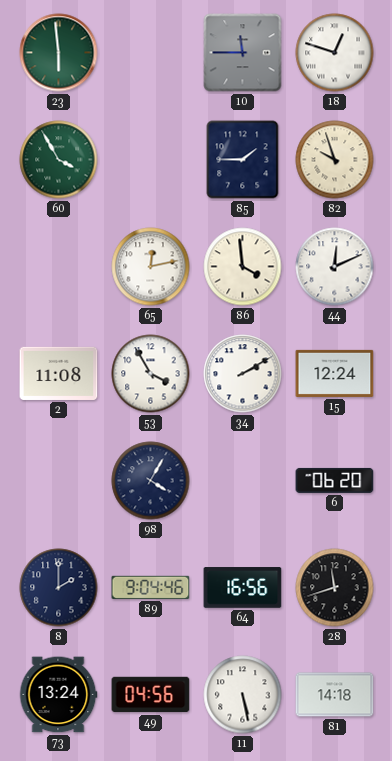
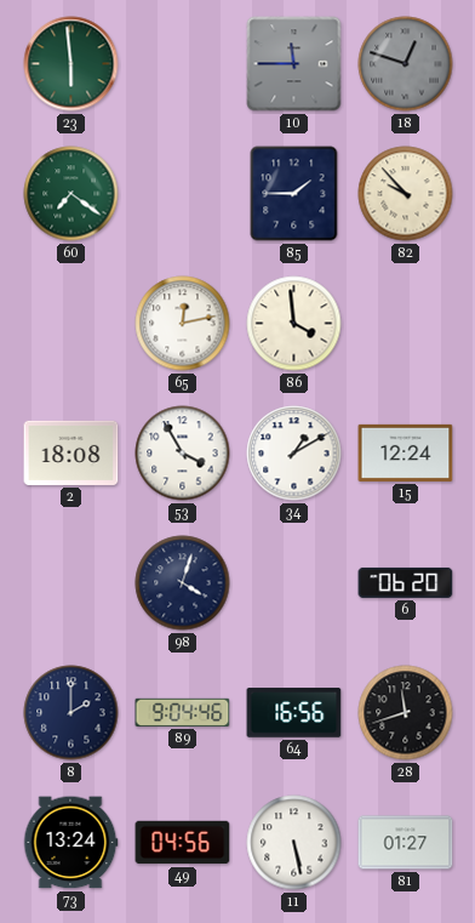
18 dial: white -> grey (406, 64)
60: 3:55 -> 7:21 (71, 194)
82: 9:57 -> 9:53 (406, 194)
44: 12:11 -> none (335, 267)
2: 11:08 -> 18:08 (71, 452)
34: 2:10 -> 1:10 (294, 454)
98: 4:05 -> 4:03 (183, 583)
81: 14:18 -> 01:27 (406, 843)
